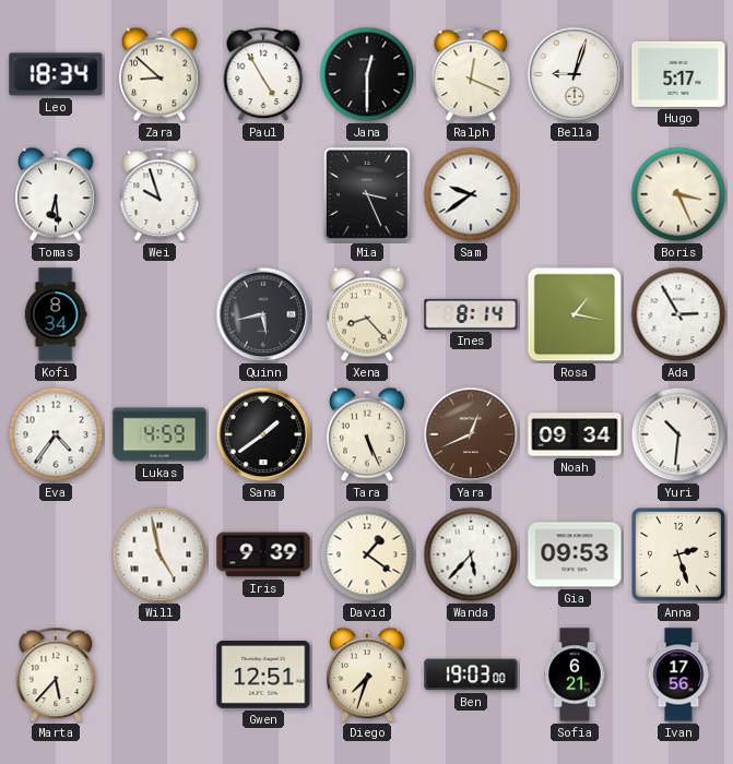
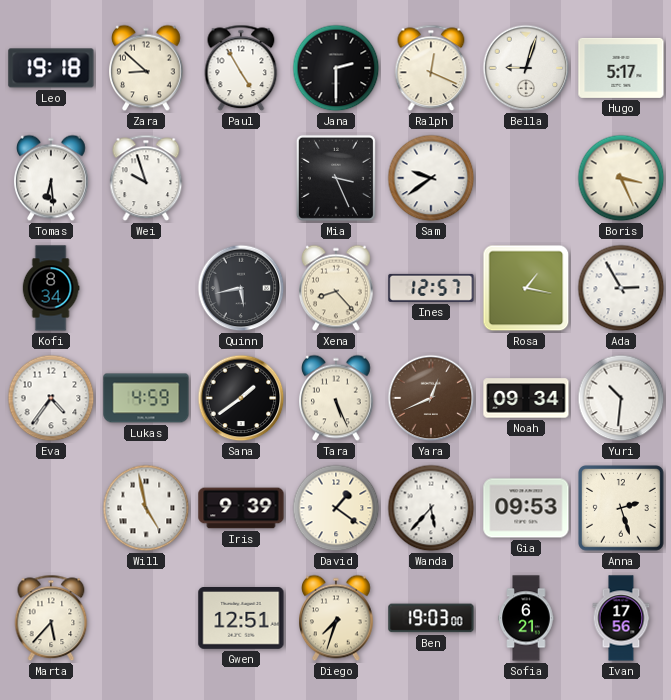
Leo: 18:34 -> 19:18 (51, 68)
Jana: 12:30 -> 2:30 (336, 68)
Ines: 8:14 -> 12:57 (431, 288)
